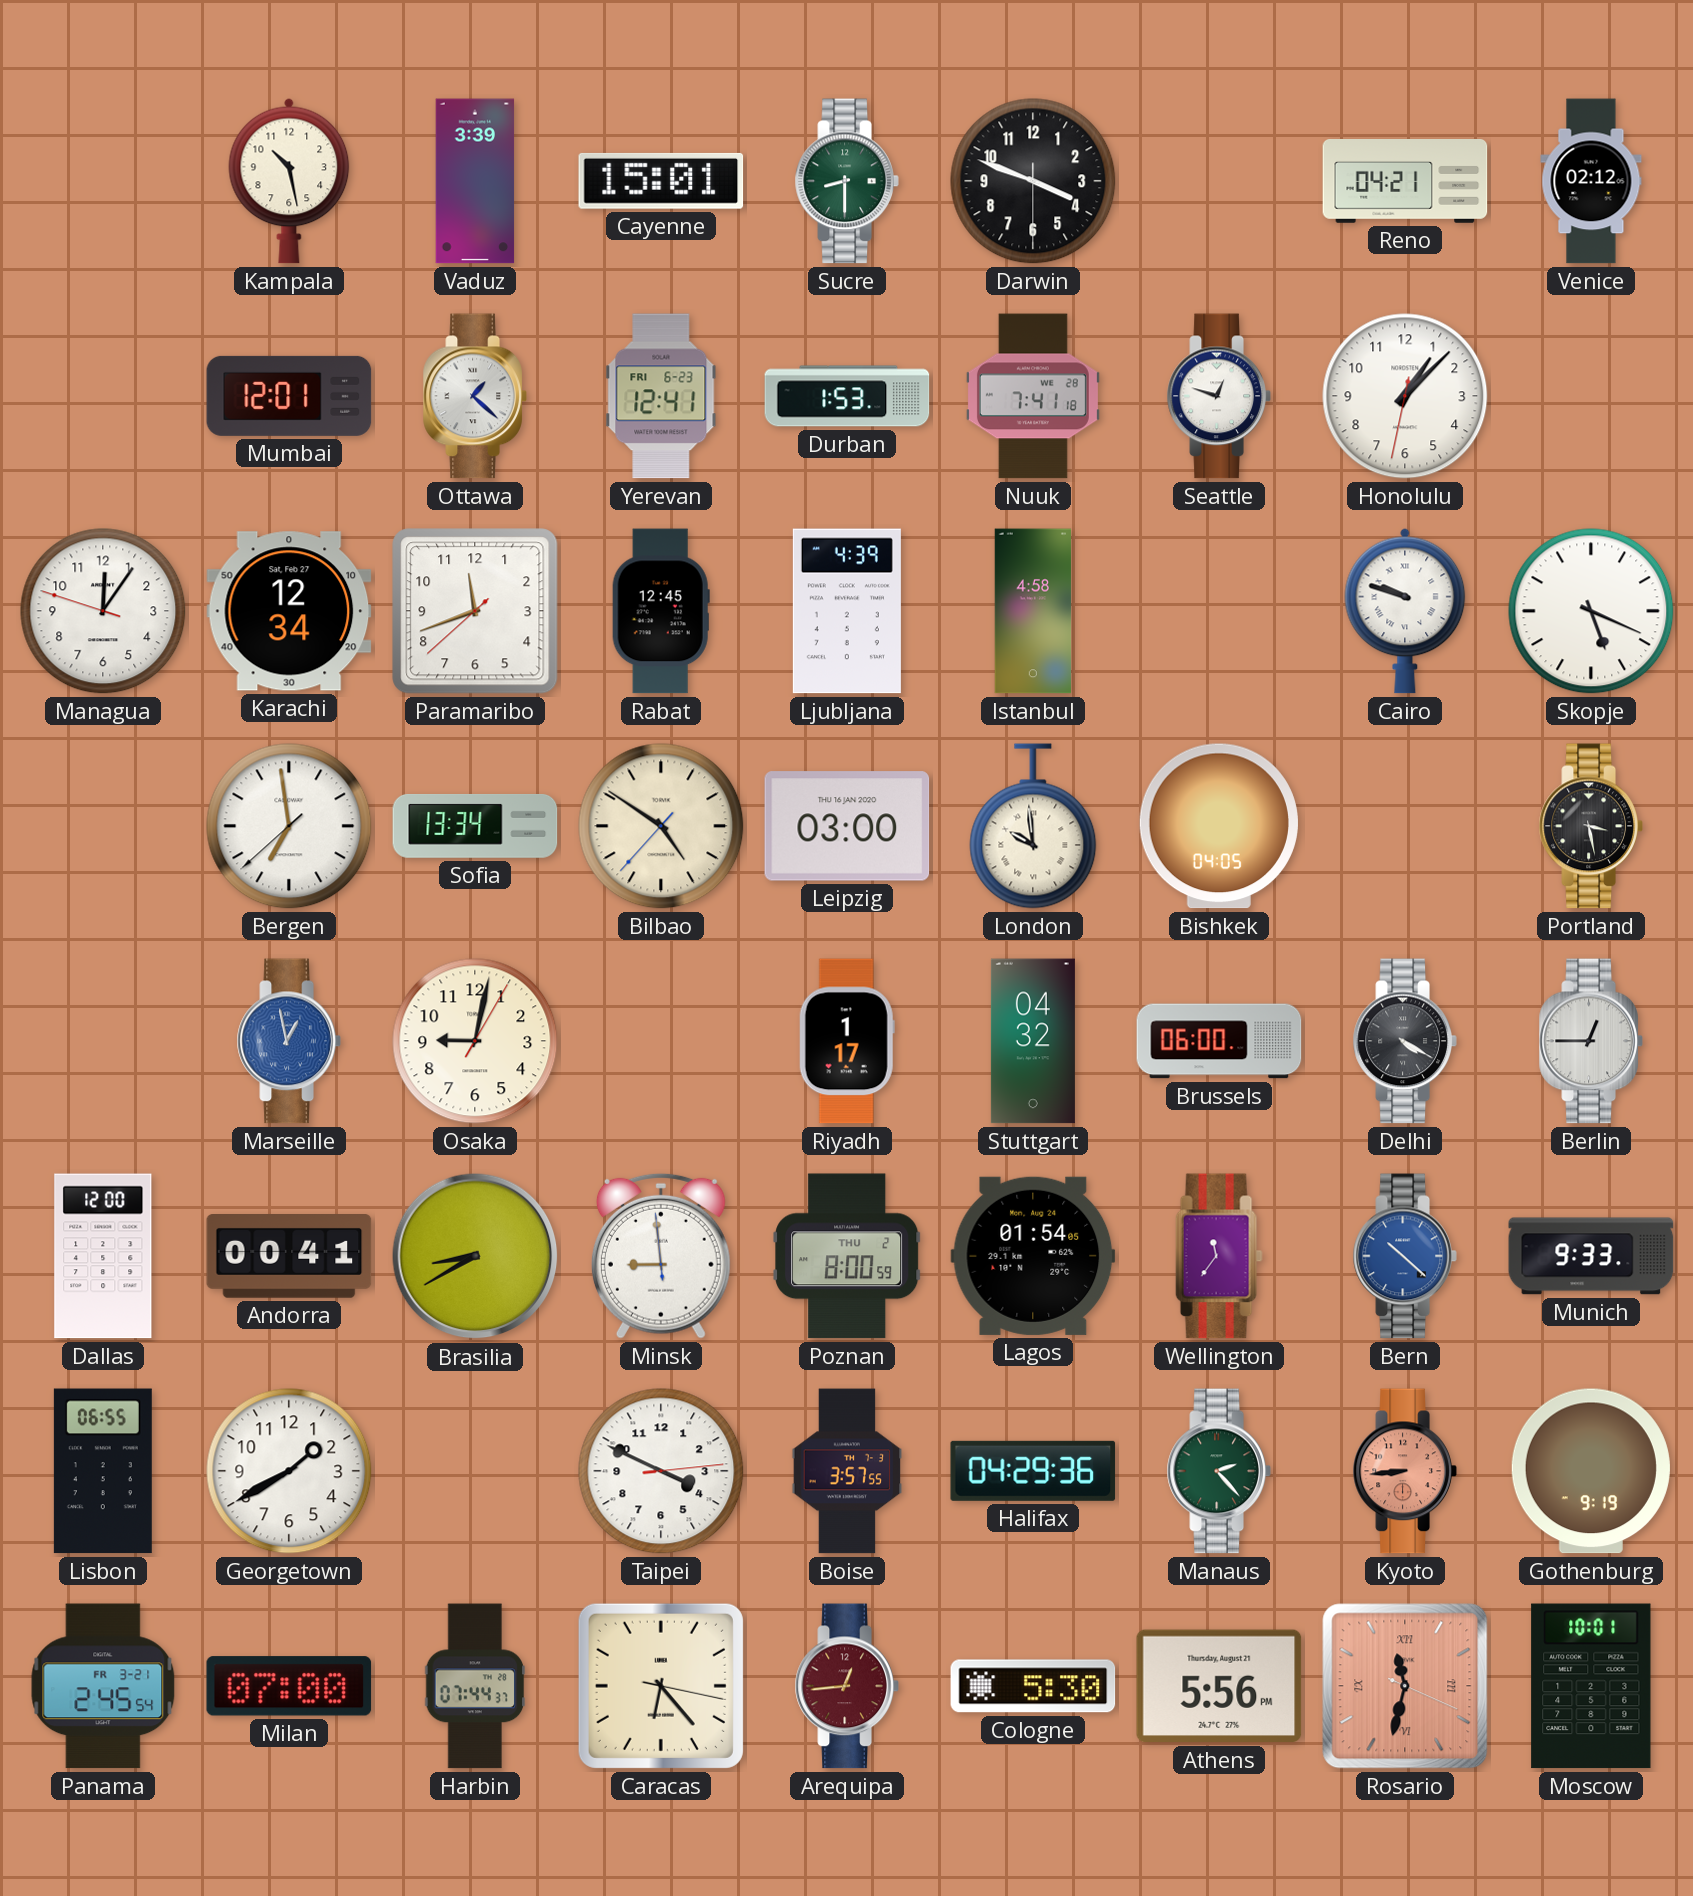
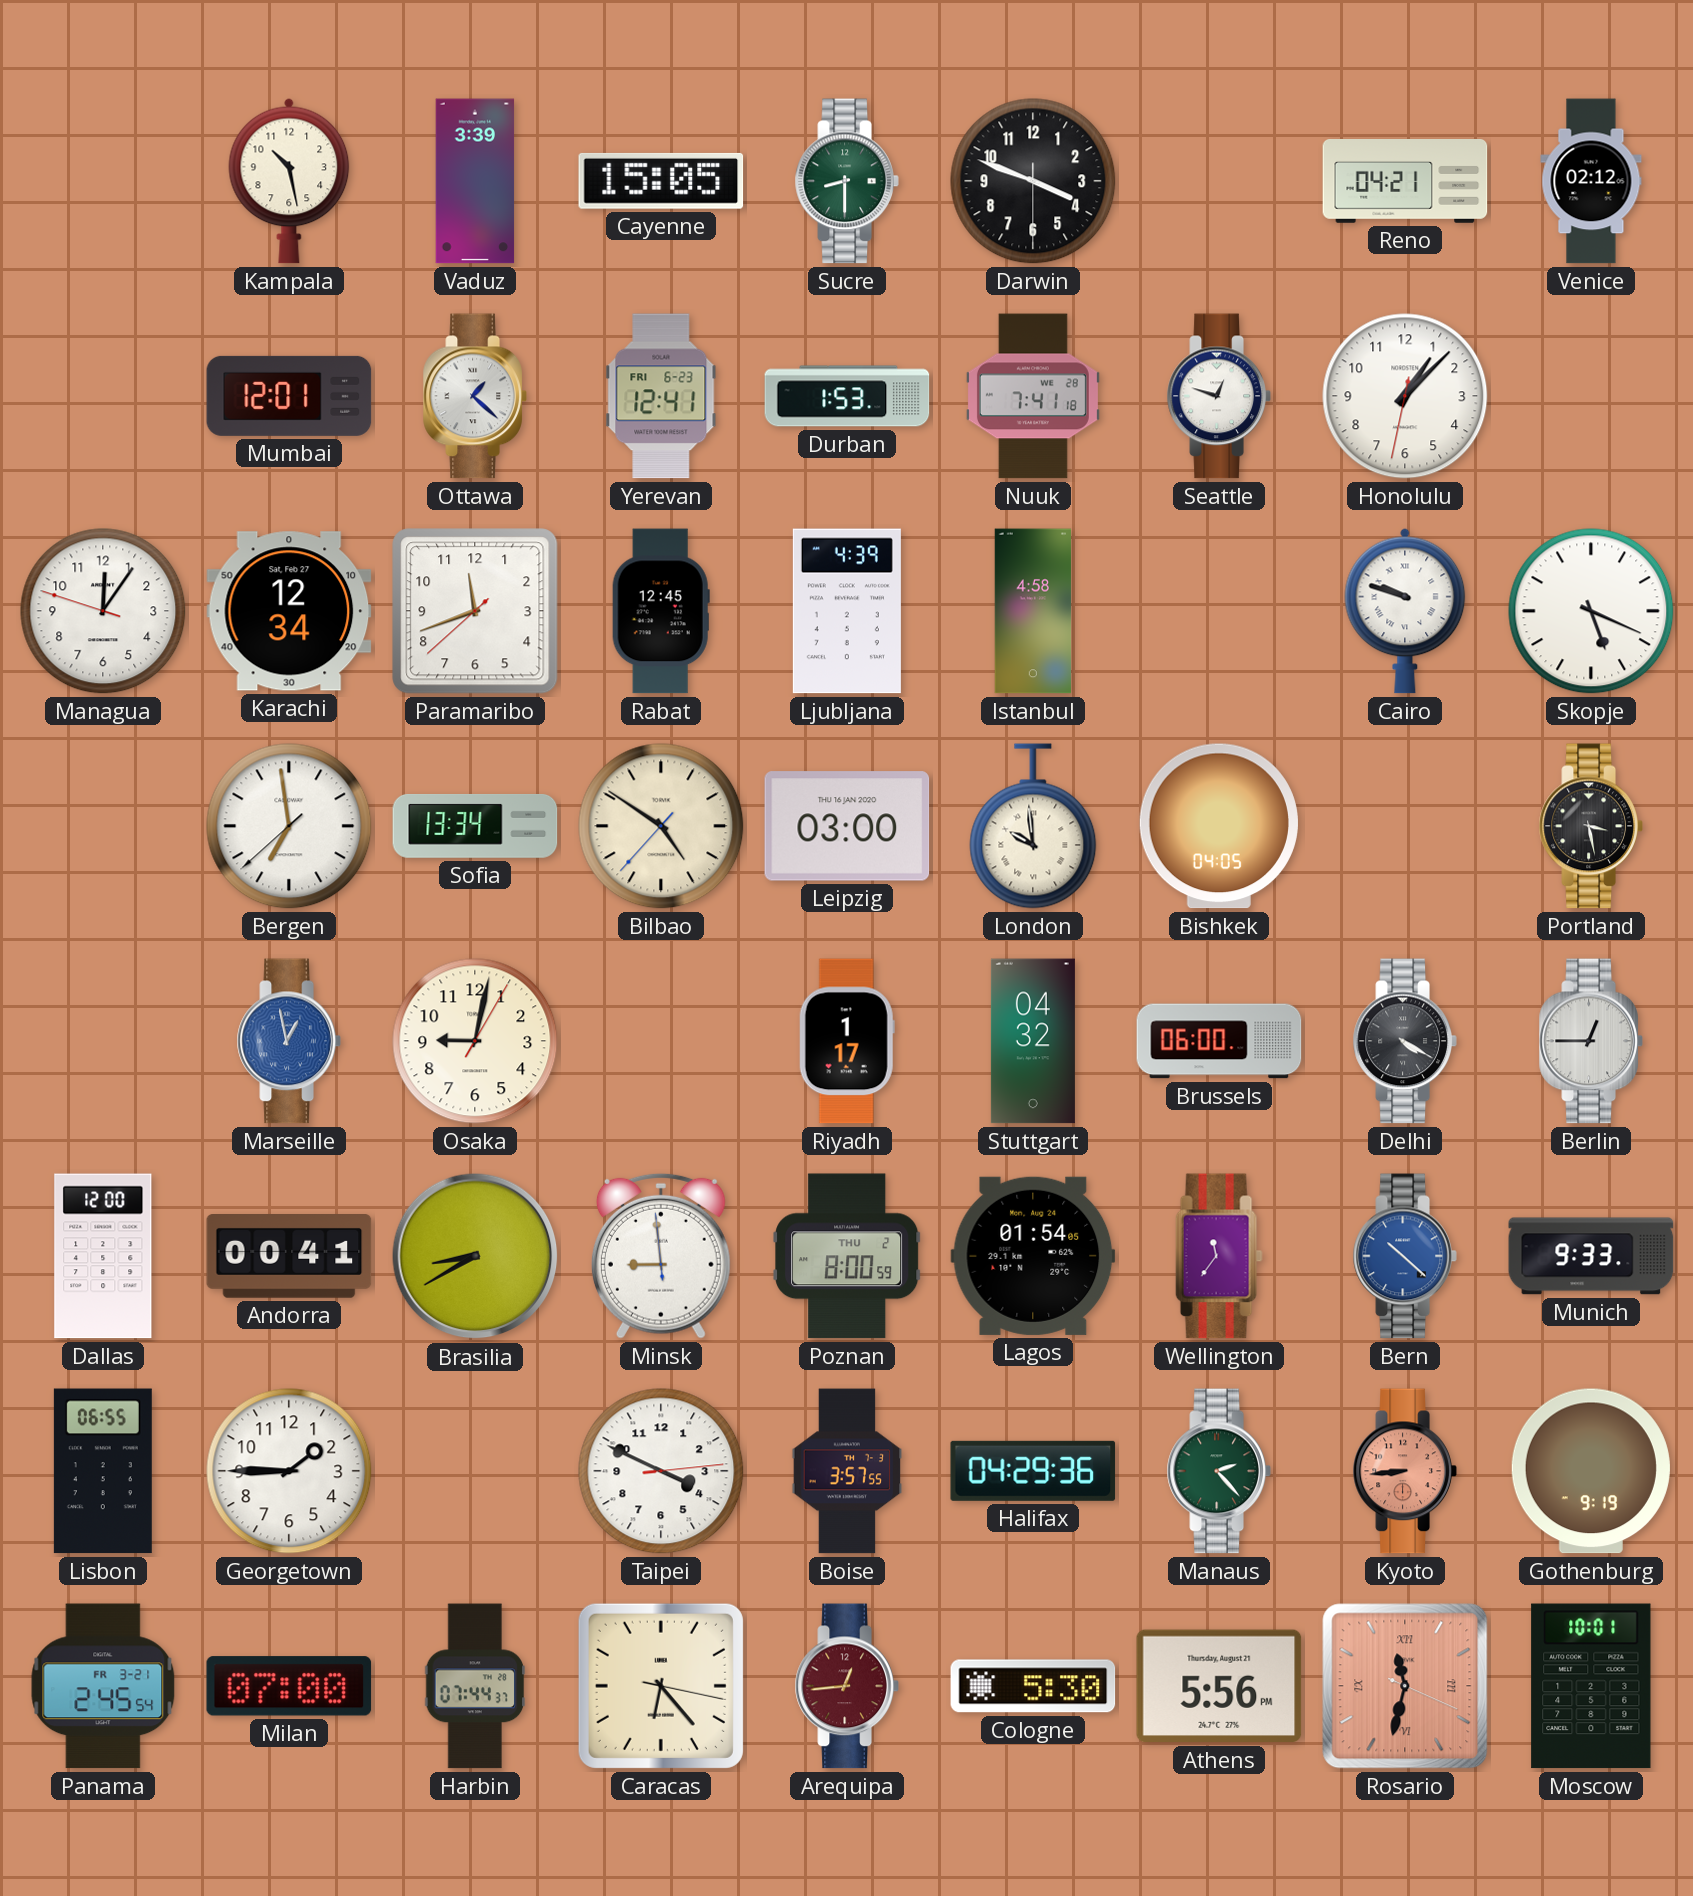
Cayenne: 15:01 -> 15:05 (661, 181)
Georgetown: 1:40 -> 1:45 (289, 1471)
